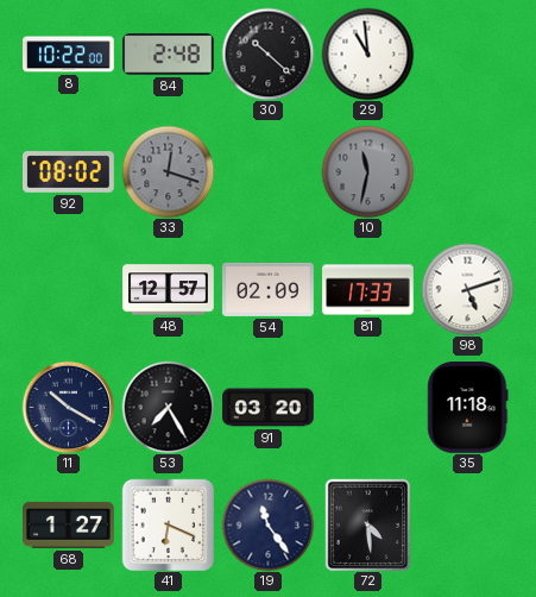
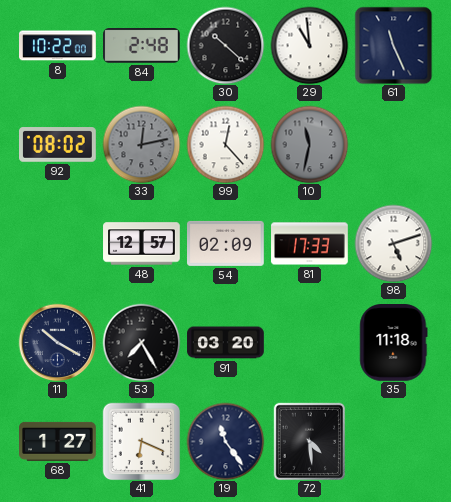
61: none -> 11:26 (393, 45)
33: 12:18 -> 12:13 (141, 144)
99: none -> 12:23 (225, 144)
